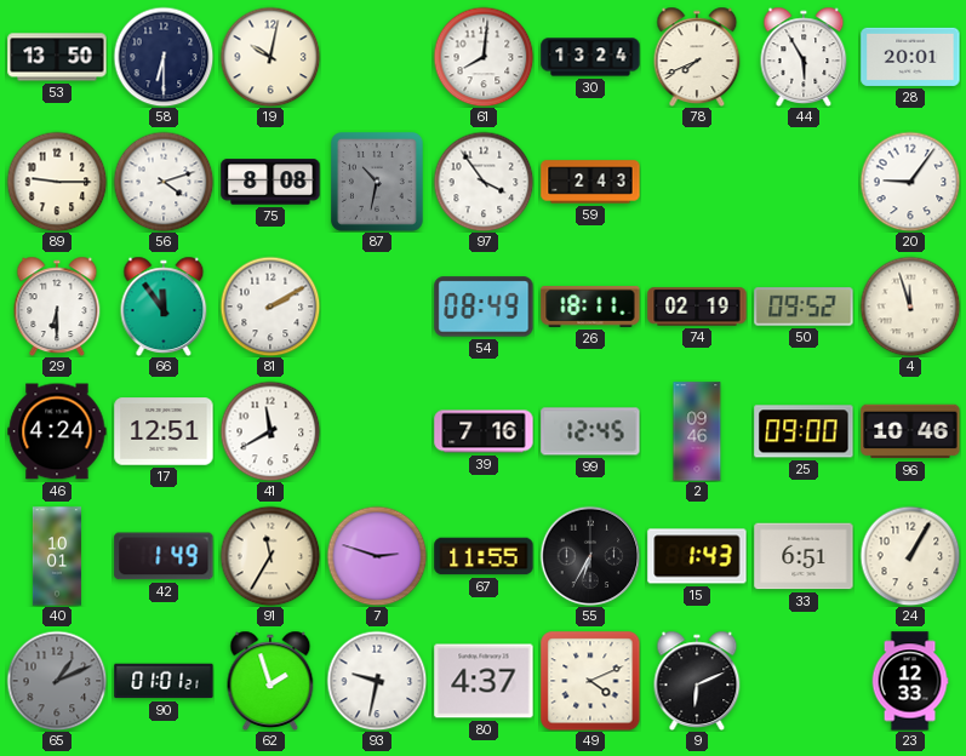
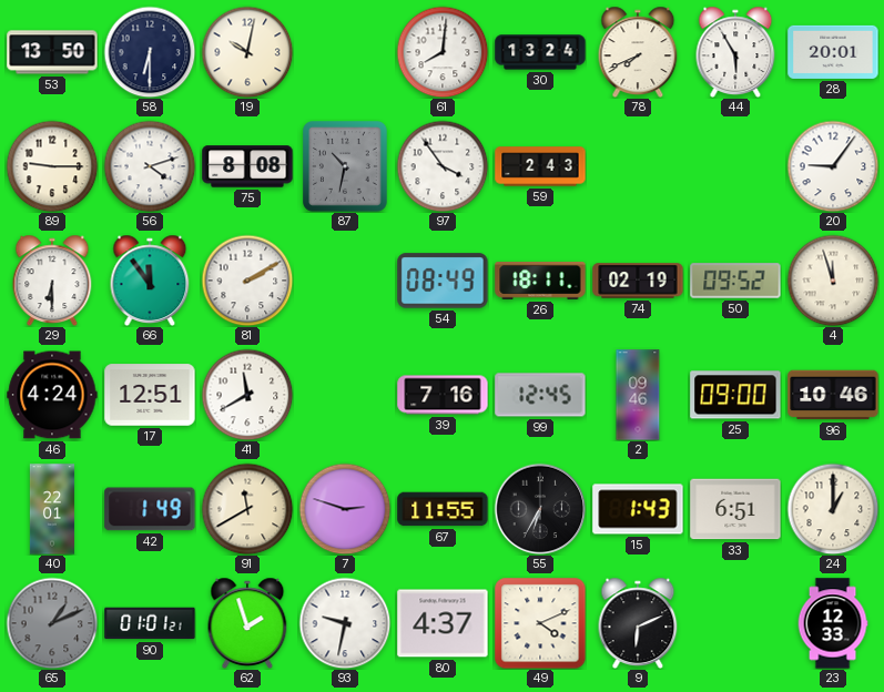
40: 10:01 -> 22:01 (52, 509)
91: 11:35 -> 11:40 (247, 509)
24: 1:05 -> 1:00 (833, 509)
